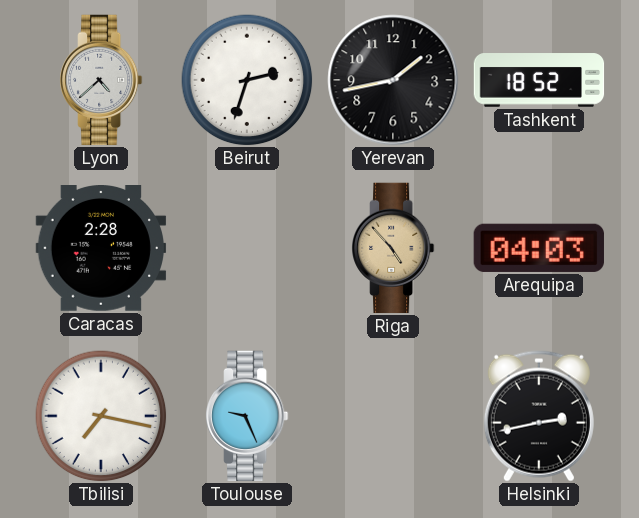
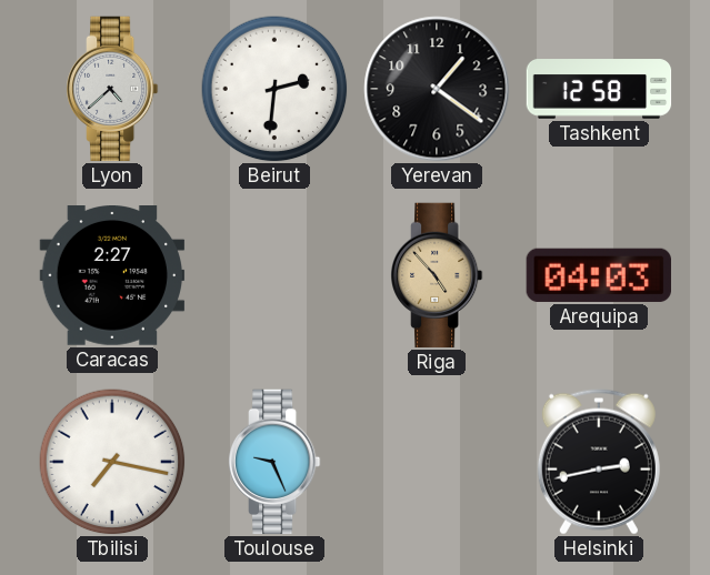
Beirut: 2:33 -> 2:31 (274, 89)
Yerevan: 1:43 -> 1:21 (437, 89)
Tashkent: 18:52 -> 12:58 (599, 89)
Caracas: 2:28 -> 2:27 (112, 276)
